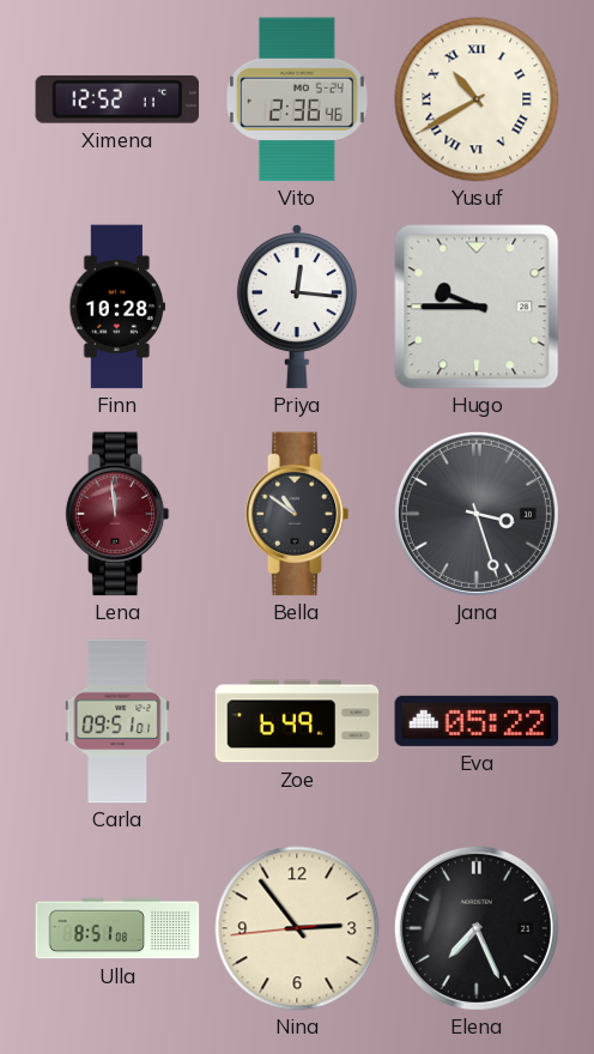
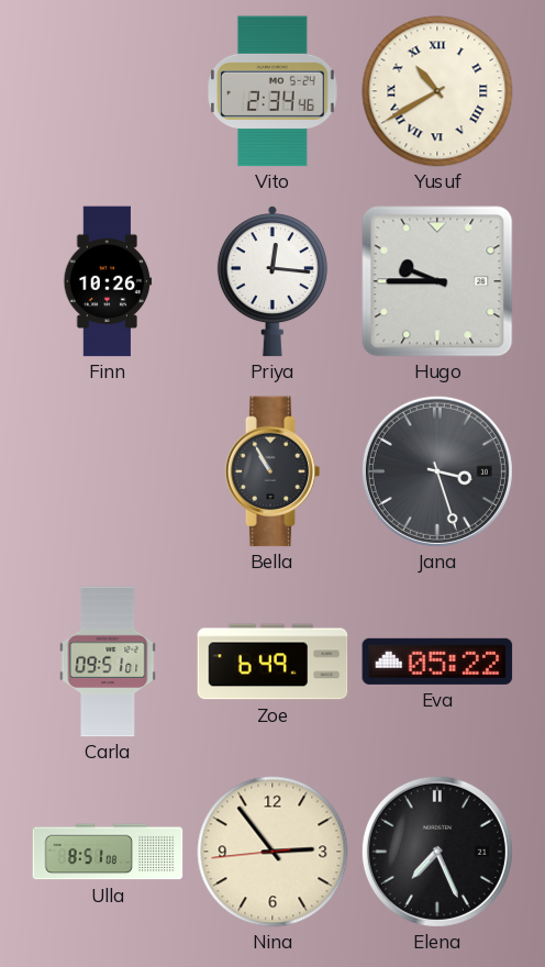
Ximena: 12:52 -> none (117, 99)
Vito: 2:36 -> 2:34 (274, 91)
Finn: 10:28 -> 10:26 (108, 281)
Lena: 11:59 -> none (117, 514)
Bella: 10:51 -> 10:55 (272, 471)
